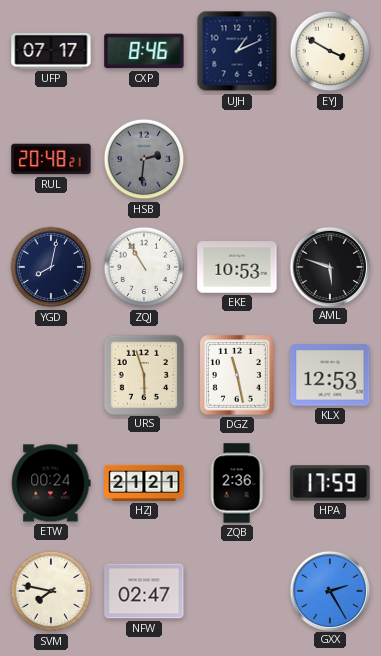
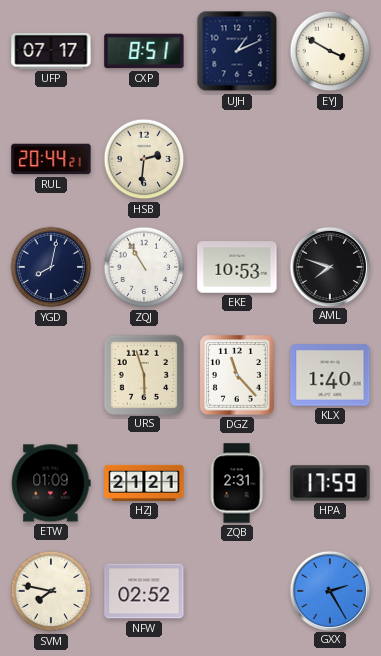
CXP: 8:46 -> 8:51 (144, 51)
RUL: 20:48 -> 20:44 (51, 159)
HSB dial: grey -> cream (144, 159)
AML: 5:48 -> 7:48 (329, 266)
DGZ: 11:28 -> 11:23 (238, 376)
KLX: 12:53 -> 1:40 (330, 375)
ETW: 00:24 -> 01:09 (51, 483)
ZQB: 2:36 -> 2:31 (237, 483)
NFW: 02:47 -> 02:52 (144, 591)
